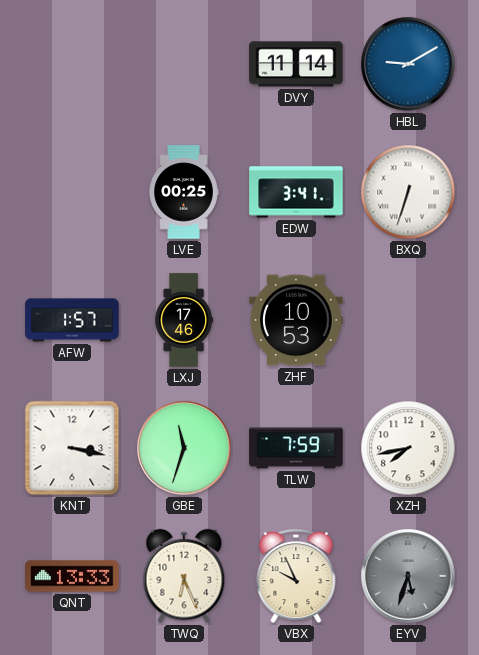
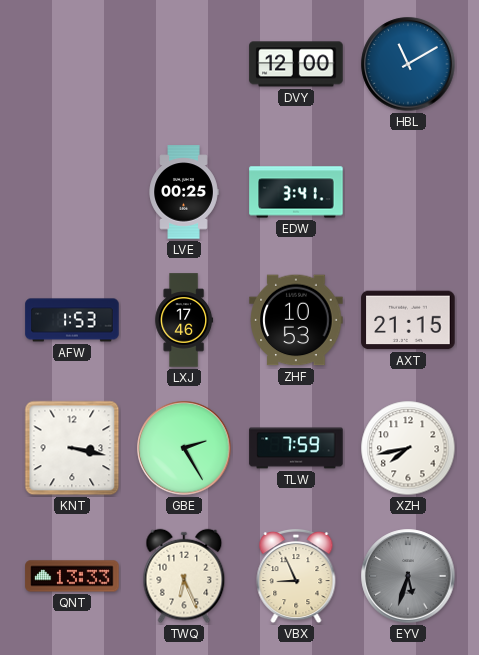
DVY: 11:14 -> 12:00 (296, 64)
HBL: 9:10 -> 11:10 (408, 64)
BXQ: 6:33 -> none (408, 192)
AFW: 1:57 -> 1:53 (72, 320)
AXT: none -> 21:15 (408, 320)
GBE: 11:33 -> 2:25 (184, 448)
VBX: 9:56 -> 8:56 (296, 576)
